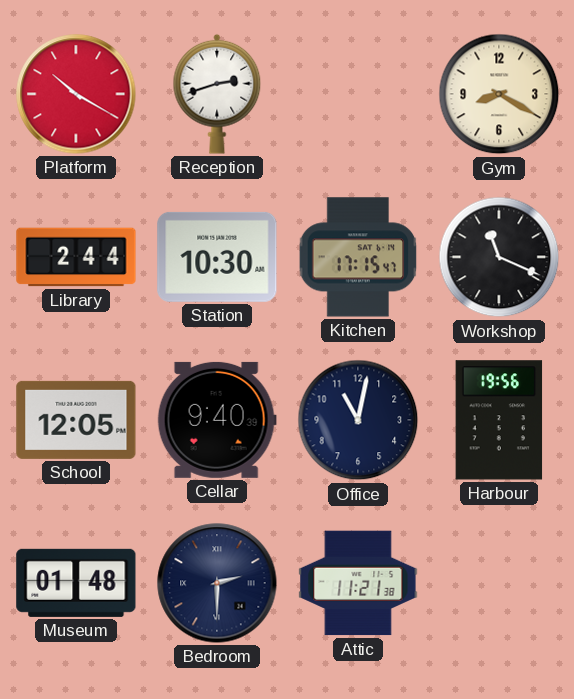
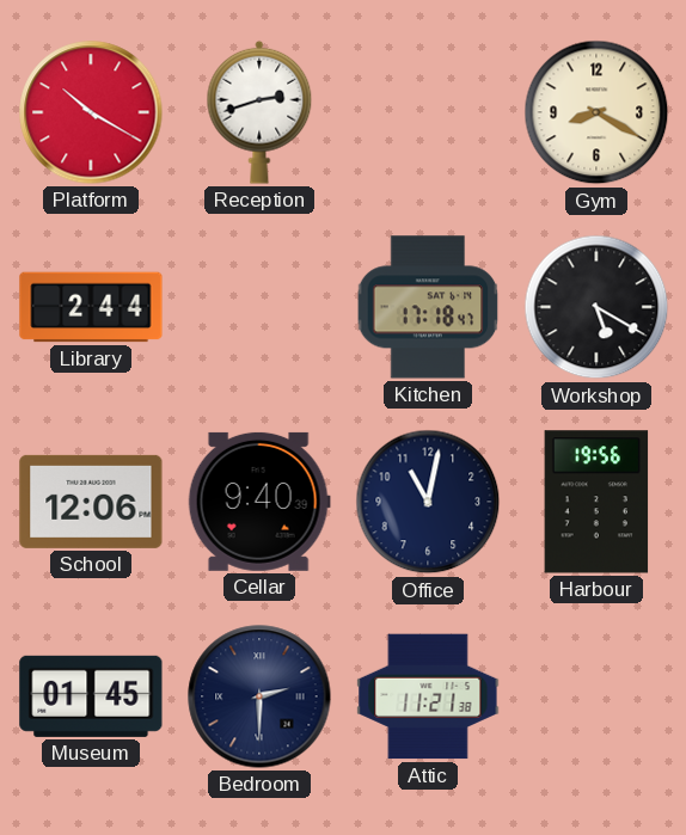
Station: 10:30 -> none (217, 257)
Kitchen: 17:15 -> 17:18 (428, 307)
Workshop: 11:19 -> 5:20 (596, 307)
School: 12:05 -> 12:06 (91, 502)
Museum: 01:48 -> 01:45 (91, 696)
